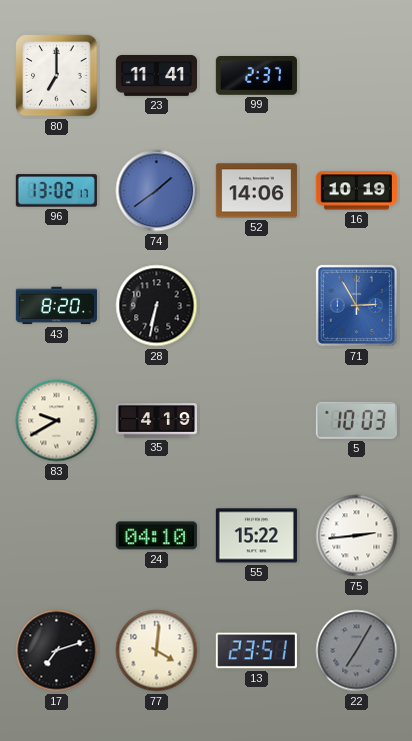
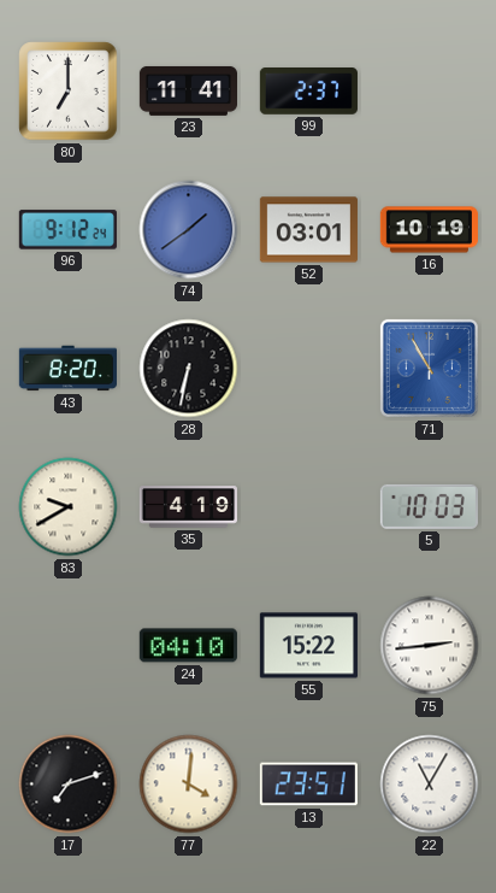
96: 13:02 -> 9:12 (67, 230)
52: 14:06 -> 03:01 (308, 230)
71: 2:55 -> 10:55 (429, 368)
22: 7:05 -> 11:05 (430, 785)
22 dial: grey -> white (430, 785)
